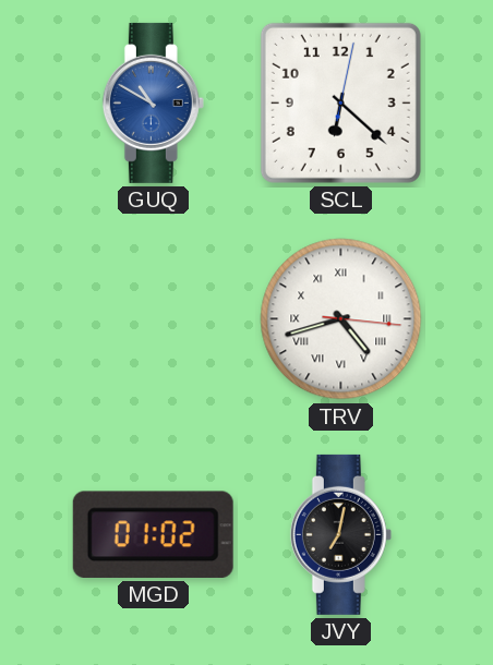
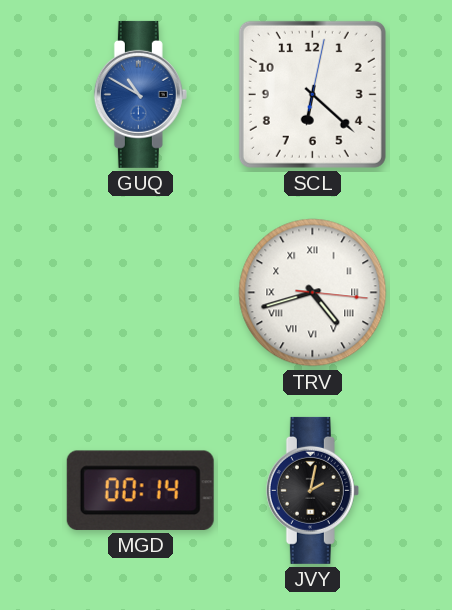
MGD: 01:02 -> 00:14 (140, 490)
JVY: 7:02 -> 2:02 (312, 490)
